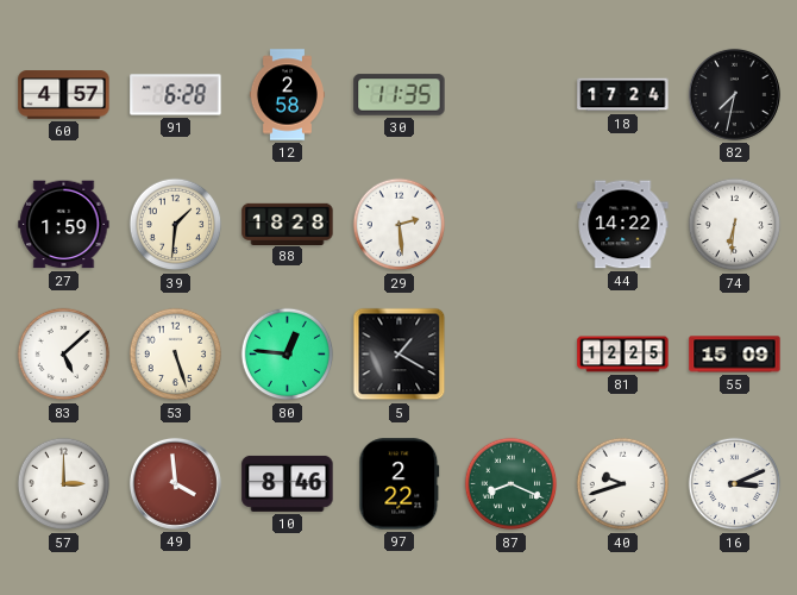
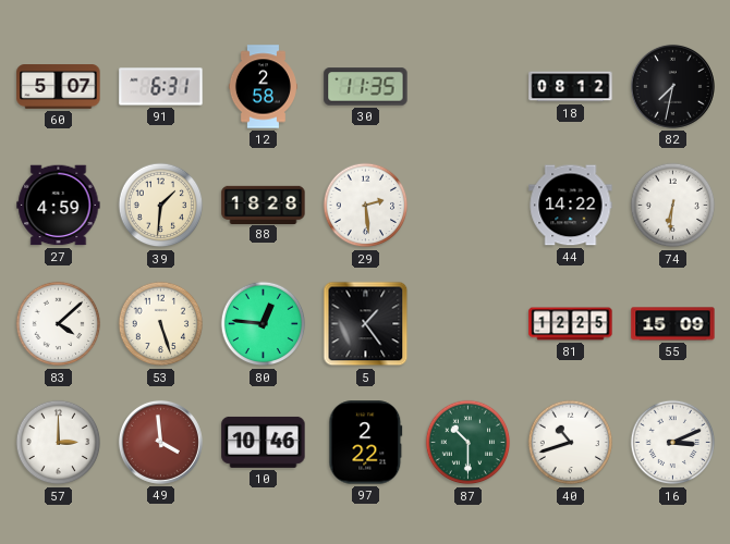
60: 4:57 -> 5:07 (59, 87)
91: 6:28 -> 6:31 (161, 87)
18: 17:24 -> 08:12 (571, 87)
27: 1:59 -> 4:59 (59, 206)
83: 5:08 -> 4:08 (59, 324)
5: 1:20 -> 1:24 (366, 324)
10: 8:46 -> 10:46 (264, 442)
87: 8:19 -> 10:30 (469, 443)
40: 9:42 -> 10:42 (571, 443)
